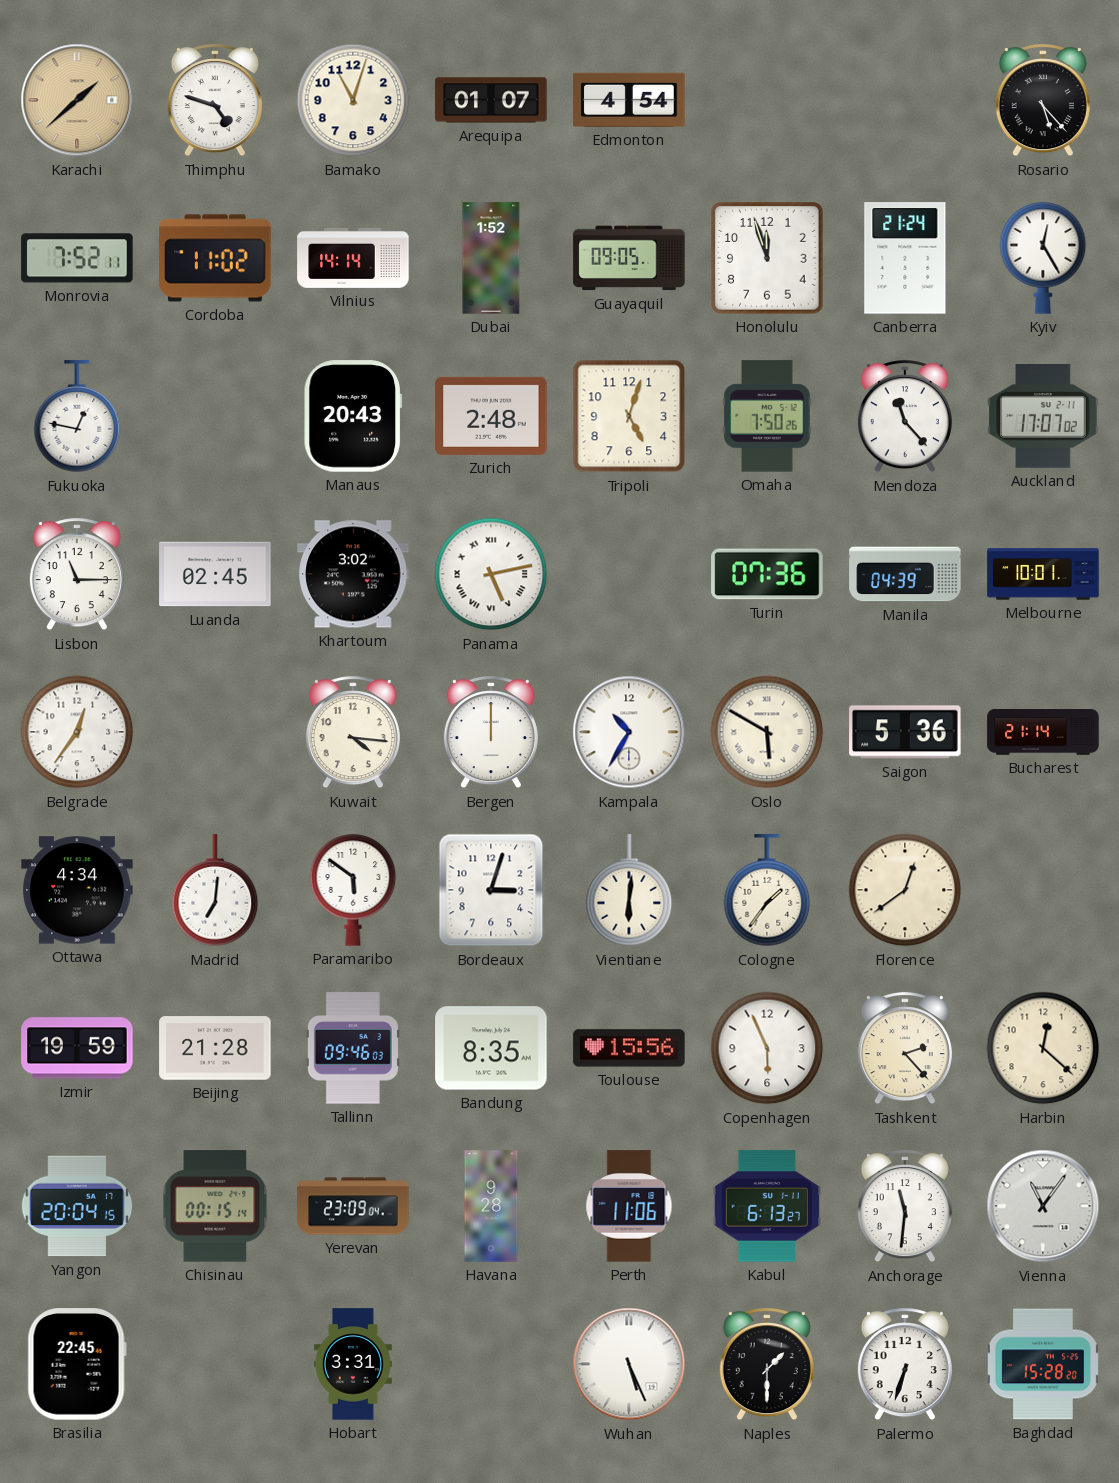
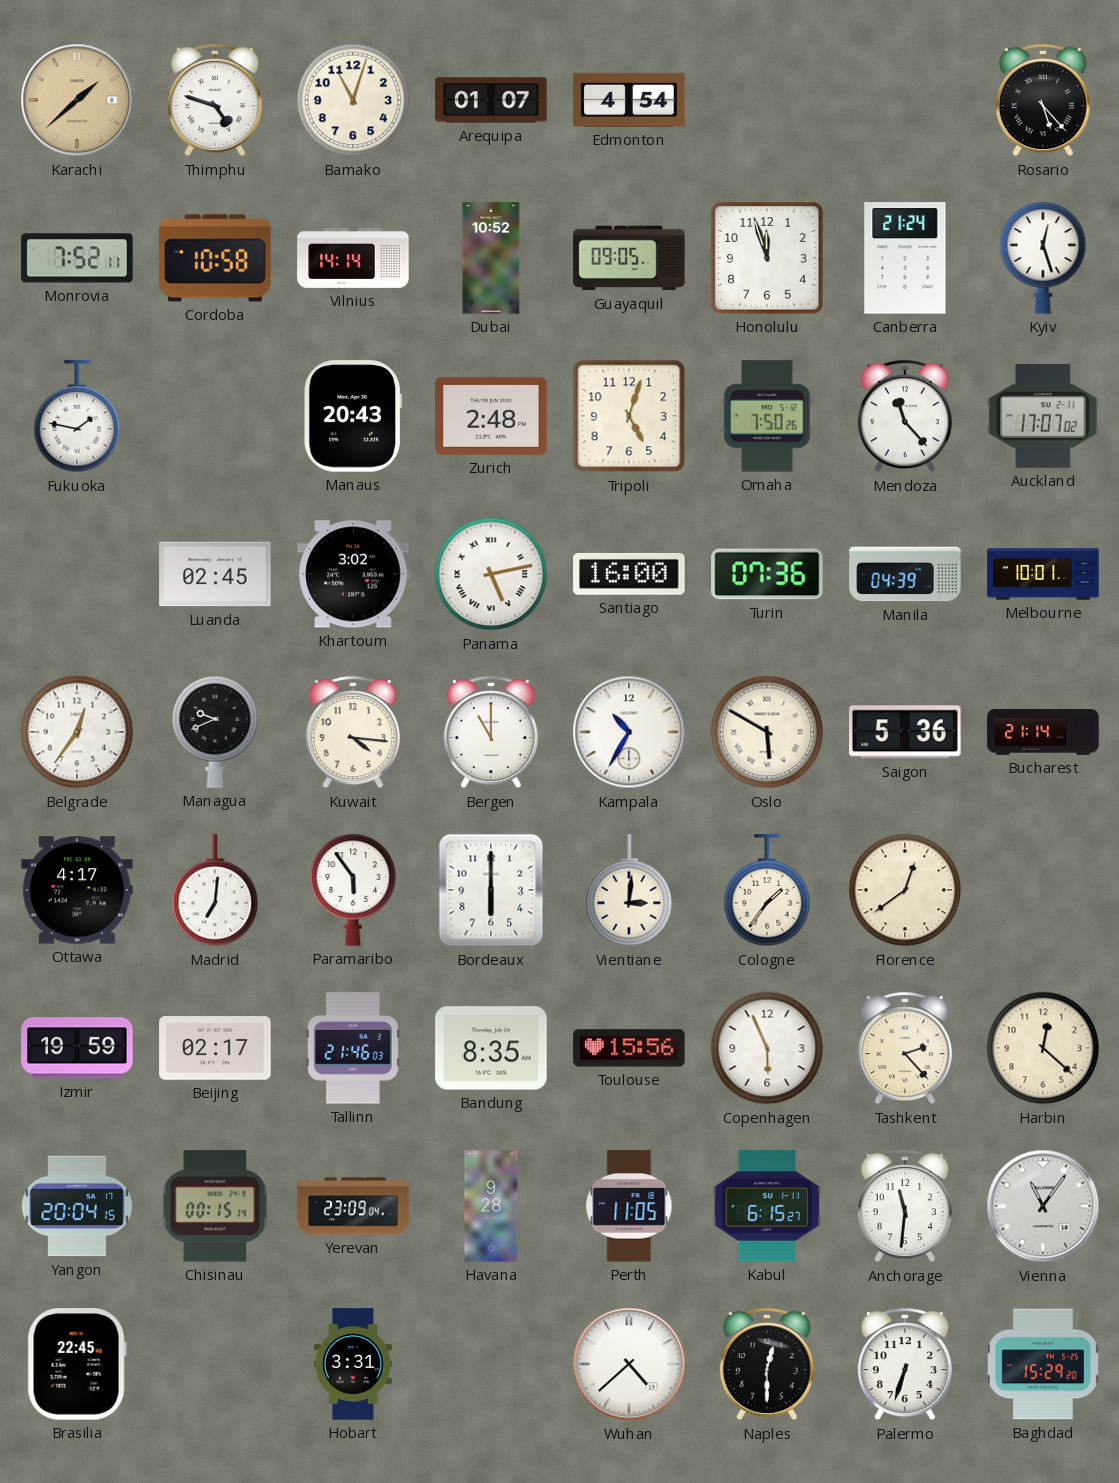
Cordoba: 11:02 -> 10:58 (215, 258)
Dubai: 1:52 -> 10:52 (491, 258)
Kyiv: 12:25 -> 12:27 (1043, 258)
Fukuoka: 12:47 -> 1:47 (77, 417)
Lisbon: 11:15 -> none (77, 575)
Santiago: none -> 16:00 (629, 574)
Managua: none -> 9:41 (215, 732)
Bergen: 12:00 -> 11:00 (491, 733)
Ottawa: 4:34 -> 4:17 (77, 890)
Paramaribo: 5:51 -> 5:54 (353, 890)
Bordeaux: 3:03 -> 6:00 (491, 890)
Vientiane: 6:01 -> 3:01 (629, 891)
Beijing: 21:28 -> 02:17 (215, 1048)
Tallinn: 09:46 -> 21:46 (353, 1048)
Perth: 11:06 -> 11:05 (629, 1206)
Kabul: 6:13 -> 6:15 (767, 1206)
Wuhan: 5:26 -> 4:38 (629, 1364)
Naples: 1:30 -> 12:30 (767, 1365)
Baghdad: 15:28 -> 15:29 (1043, 1364)
